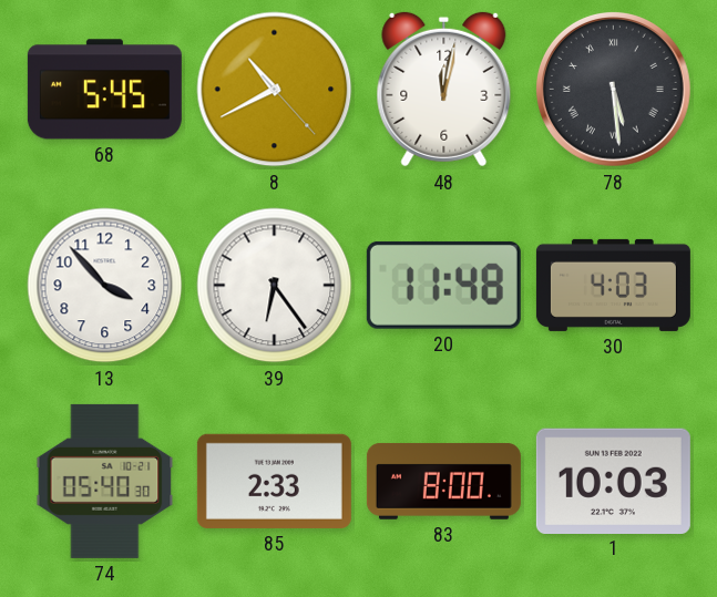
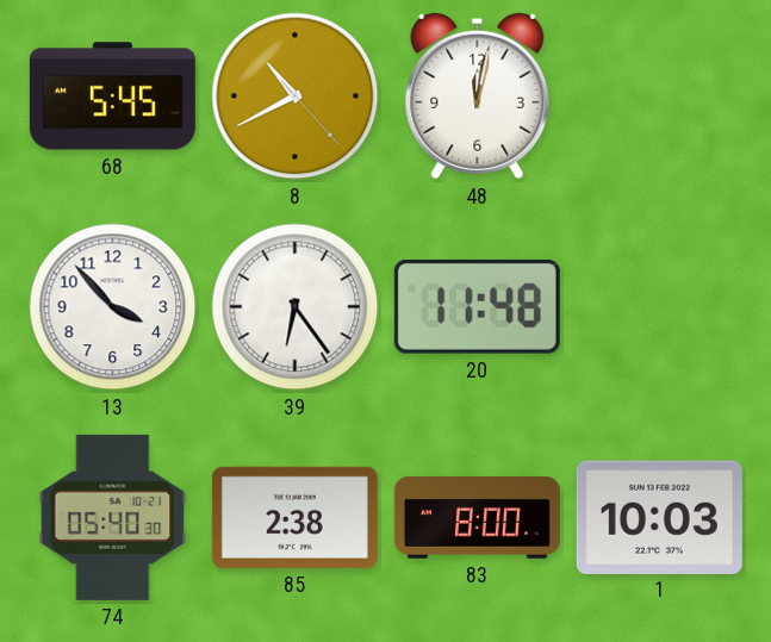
78: 5:29 -> none (613, 89)
30: 4:03 -> none (613, 285)
85: 2:33 -> 2:38 (294, 517)
